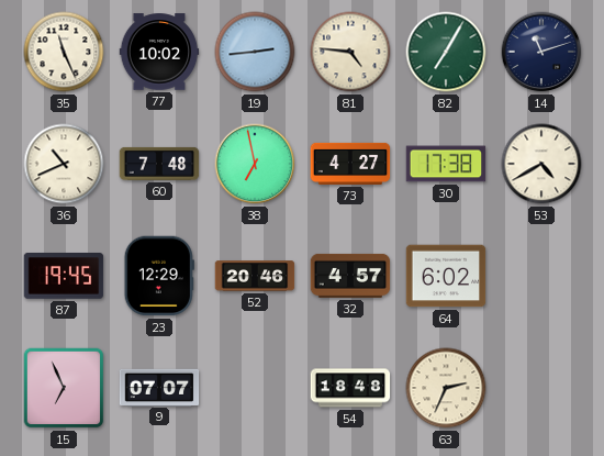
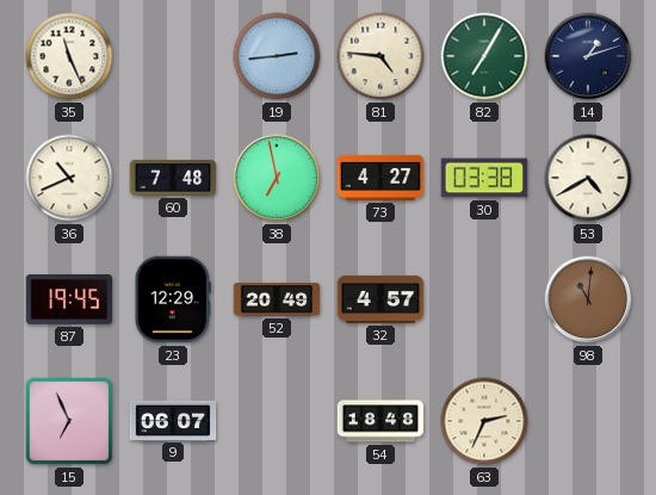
77: 10:02 -> none (159, 52)
14: 11:12 -> 1:12 (588, 56)
30: 17:38 -> 03:38 (484, 178)
52: 20:46 -> 20:49 (277, 299)
64: 6:02 -> none (446, 276)
98: none -> 11:01 (588, 299)
9: 07:07 -> 06:07 (173, 420)
